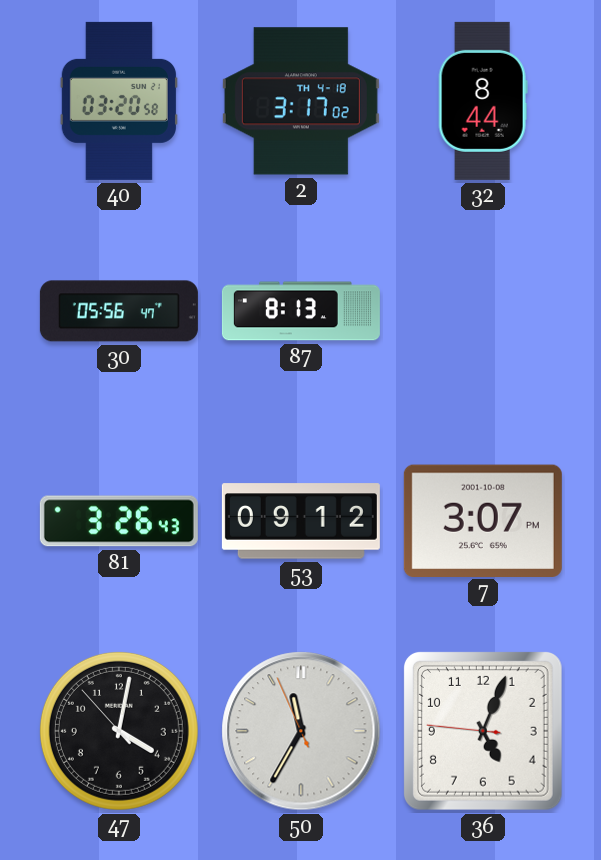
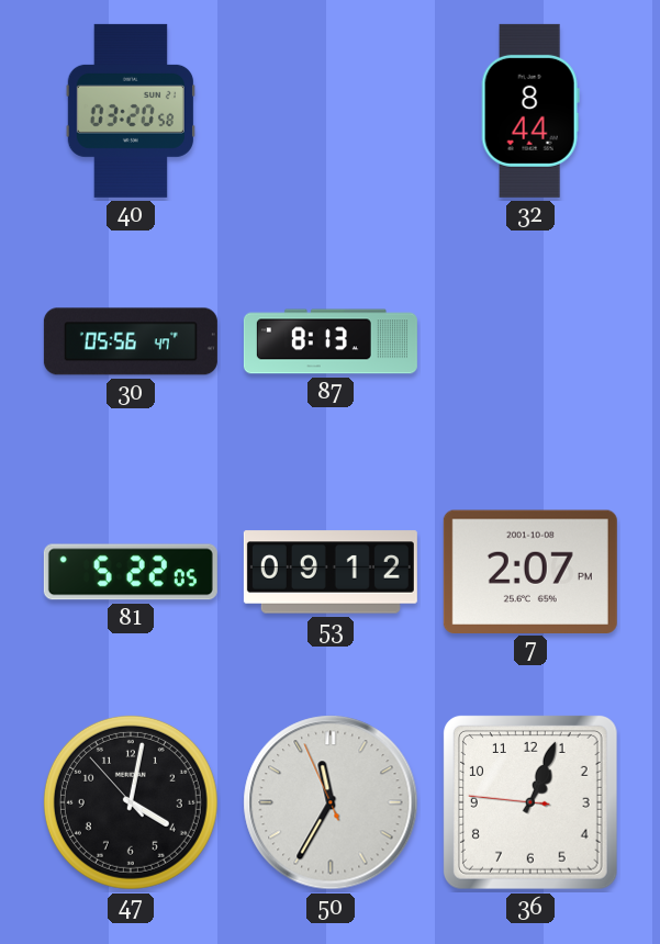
2: 3:17 -> none (301, 101)
81: 3:26 -> 5:22 (131, 572)
7: 3:07 -> 2:07 (530, 571)
36: 5:03 -> 1:03 (530, 802)
